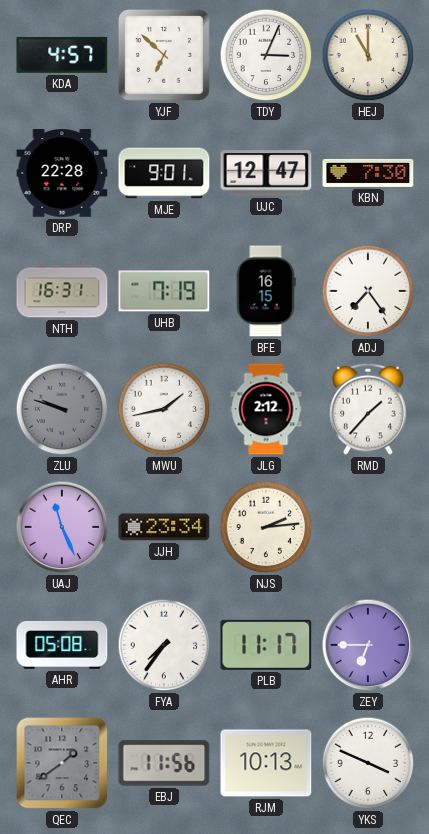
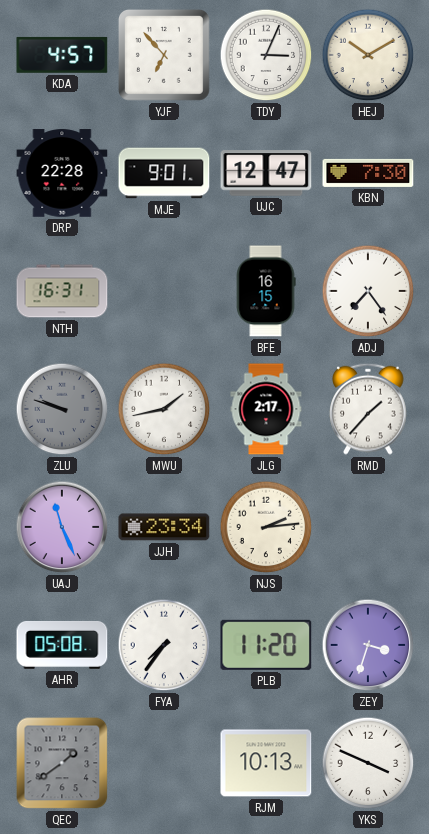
YJF: 6:52 -> 6:53 (164, 55)
HEJ: 11:00 -> 10:10 (368, 55)
UHB: 7:19 -> none (164, 291)
JLG: 2:12 -> 2:17 (266, 409)
PLB: 11:17 -> 11:20 (266, 645)
ZEY: 6:45 -> 3:33 (368, 645)
EBJ: 11:56 -> none (164, 763)
